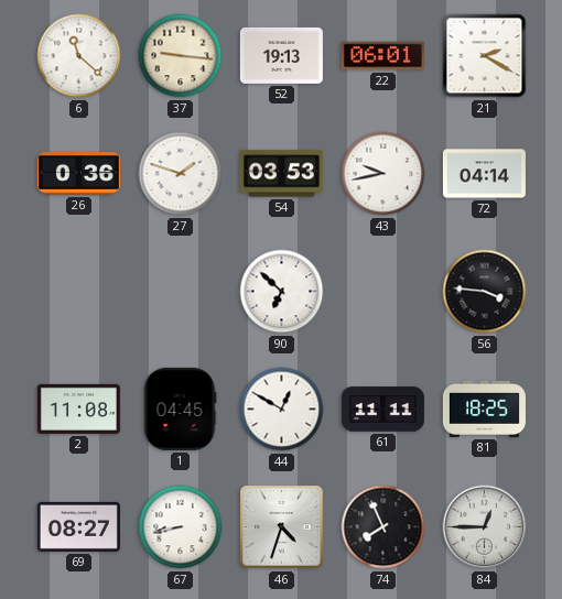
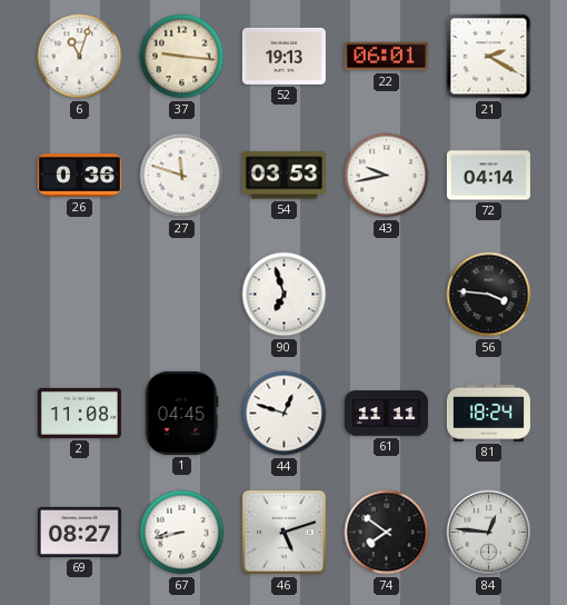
6: 11:22 -> 11:03 (80, 57)
27: 1:48 -> 11:48 (182, 176)
90: 6:52 -> 6:57 (285, 295)
44: 12:50 -> 12:48 (285, 414)
81: 18:25 -> 18:24 (488, 413)
46: 4:33 -> 5:12 (285, 533)
74: 7:56 -> 7:51 (387, 533)
84: 12:45 -> 12:46 (489, 533)
